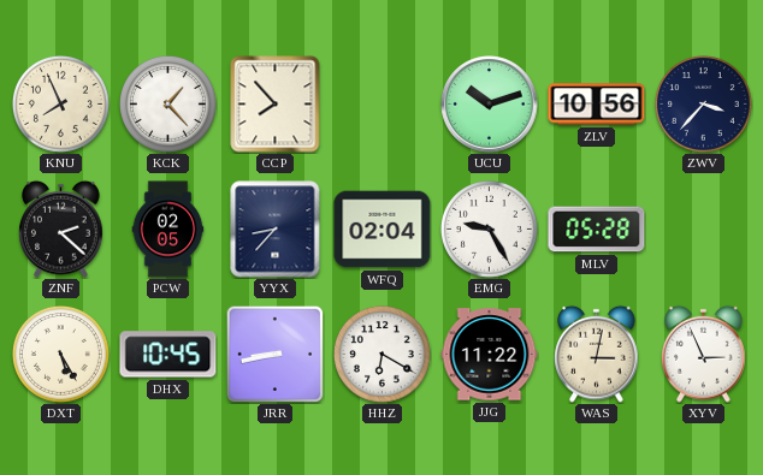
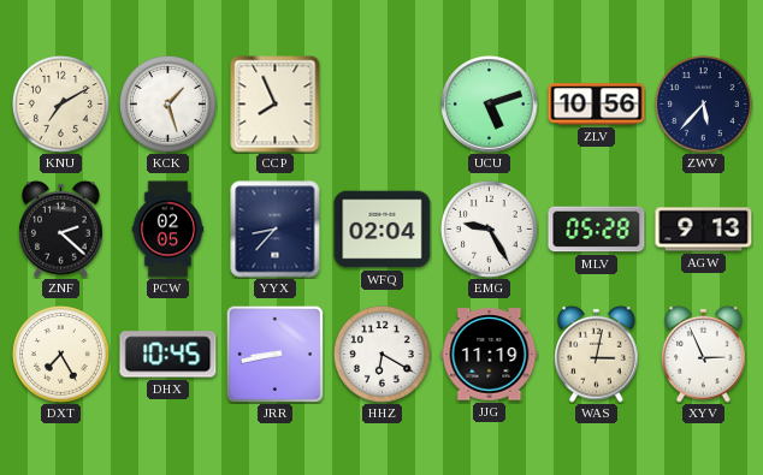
KNU: 7:56 -> 7:10 (61, 105)
KCK: 1:23 -> 1:27 (168, 105)
CCP: 7:53 -> 7:56 (276, 105)
UCU: 10:12 -> 5:12 (490, 105)
ZWV: 3:37 -> 5:37 (704, 105)
AGW: none -> 9:13 (704, 230)
DXT: 5:25 -> 7:25 (61, 355)
JJG: 11:22 -> 11:19 (490, 355)
